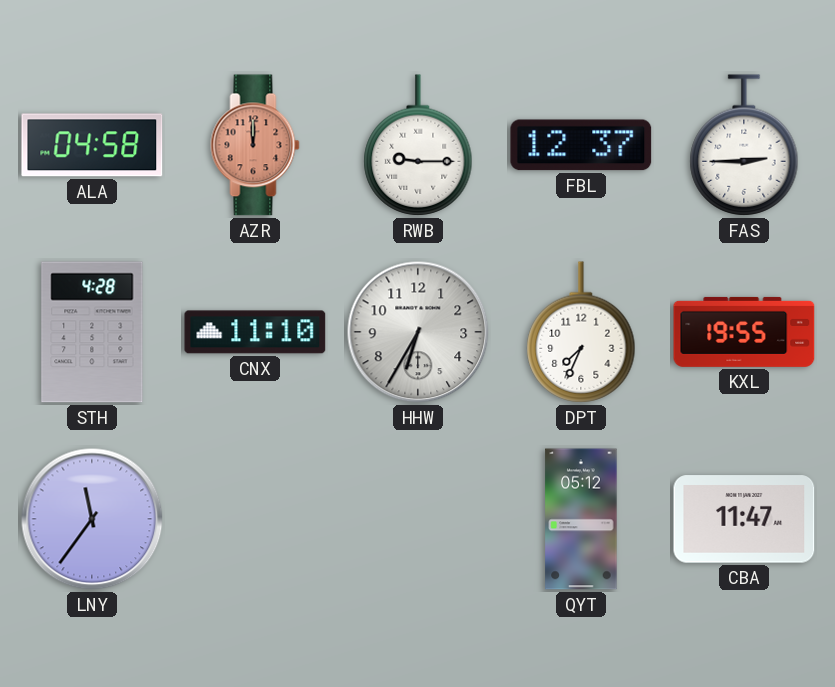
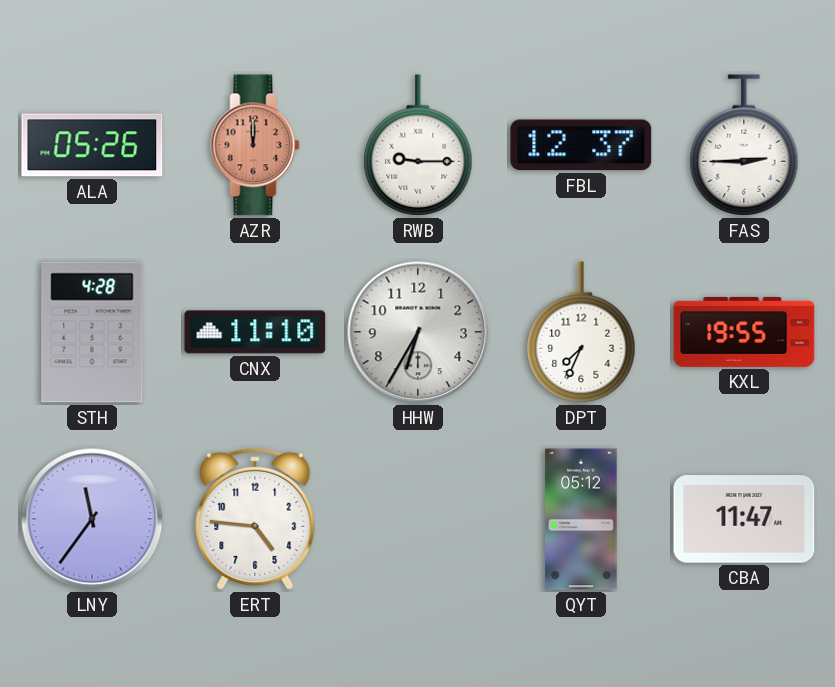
ALA: 04:58 -> 05:26 (92, 145)
ERT: none -> 4:46 (255, 519)
